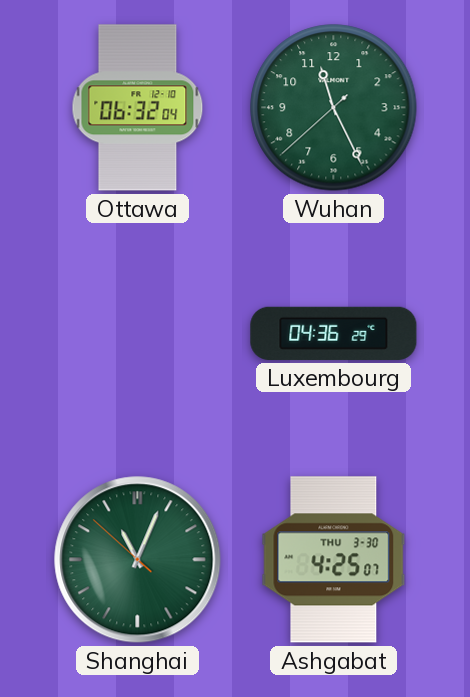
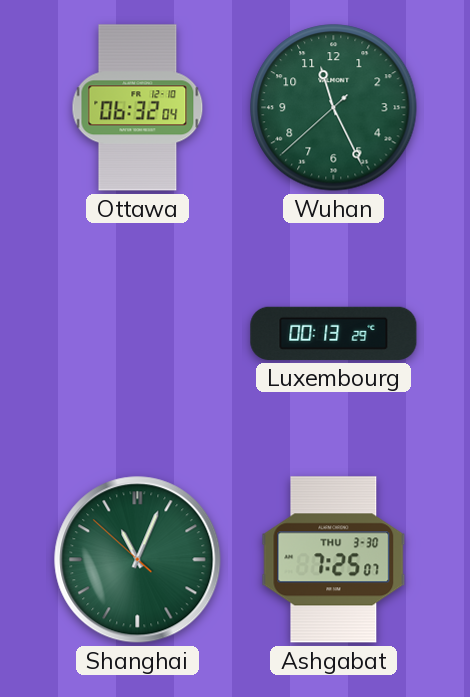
Luxembourg: 04:36 -> 00:13 (334, 333)
Ashgabat: 4:25 -> 7:25 (334, 560)
